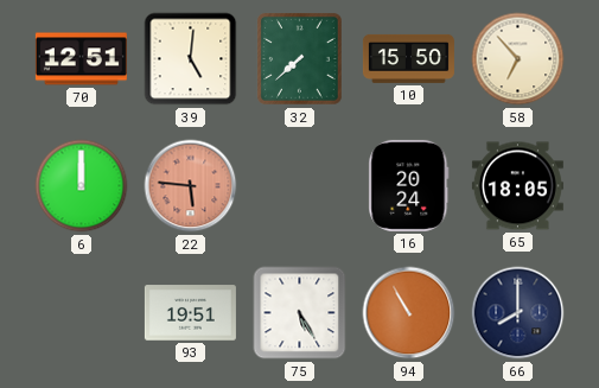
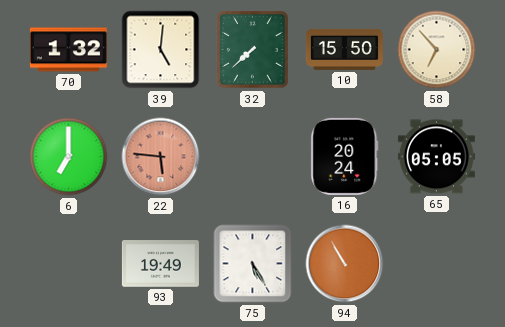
70: 12:51 -> 1:32 (68, 50)
6: 12:00 -> 7:00 (69, 157)
65: 18:05 -> 05:05 (436, 157)
93: 19:51 -> 19:49 (160, 264)
66: 8:00 -> none (518, 313)
